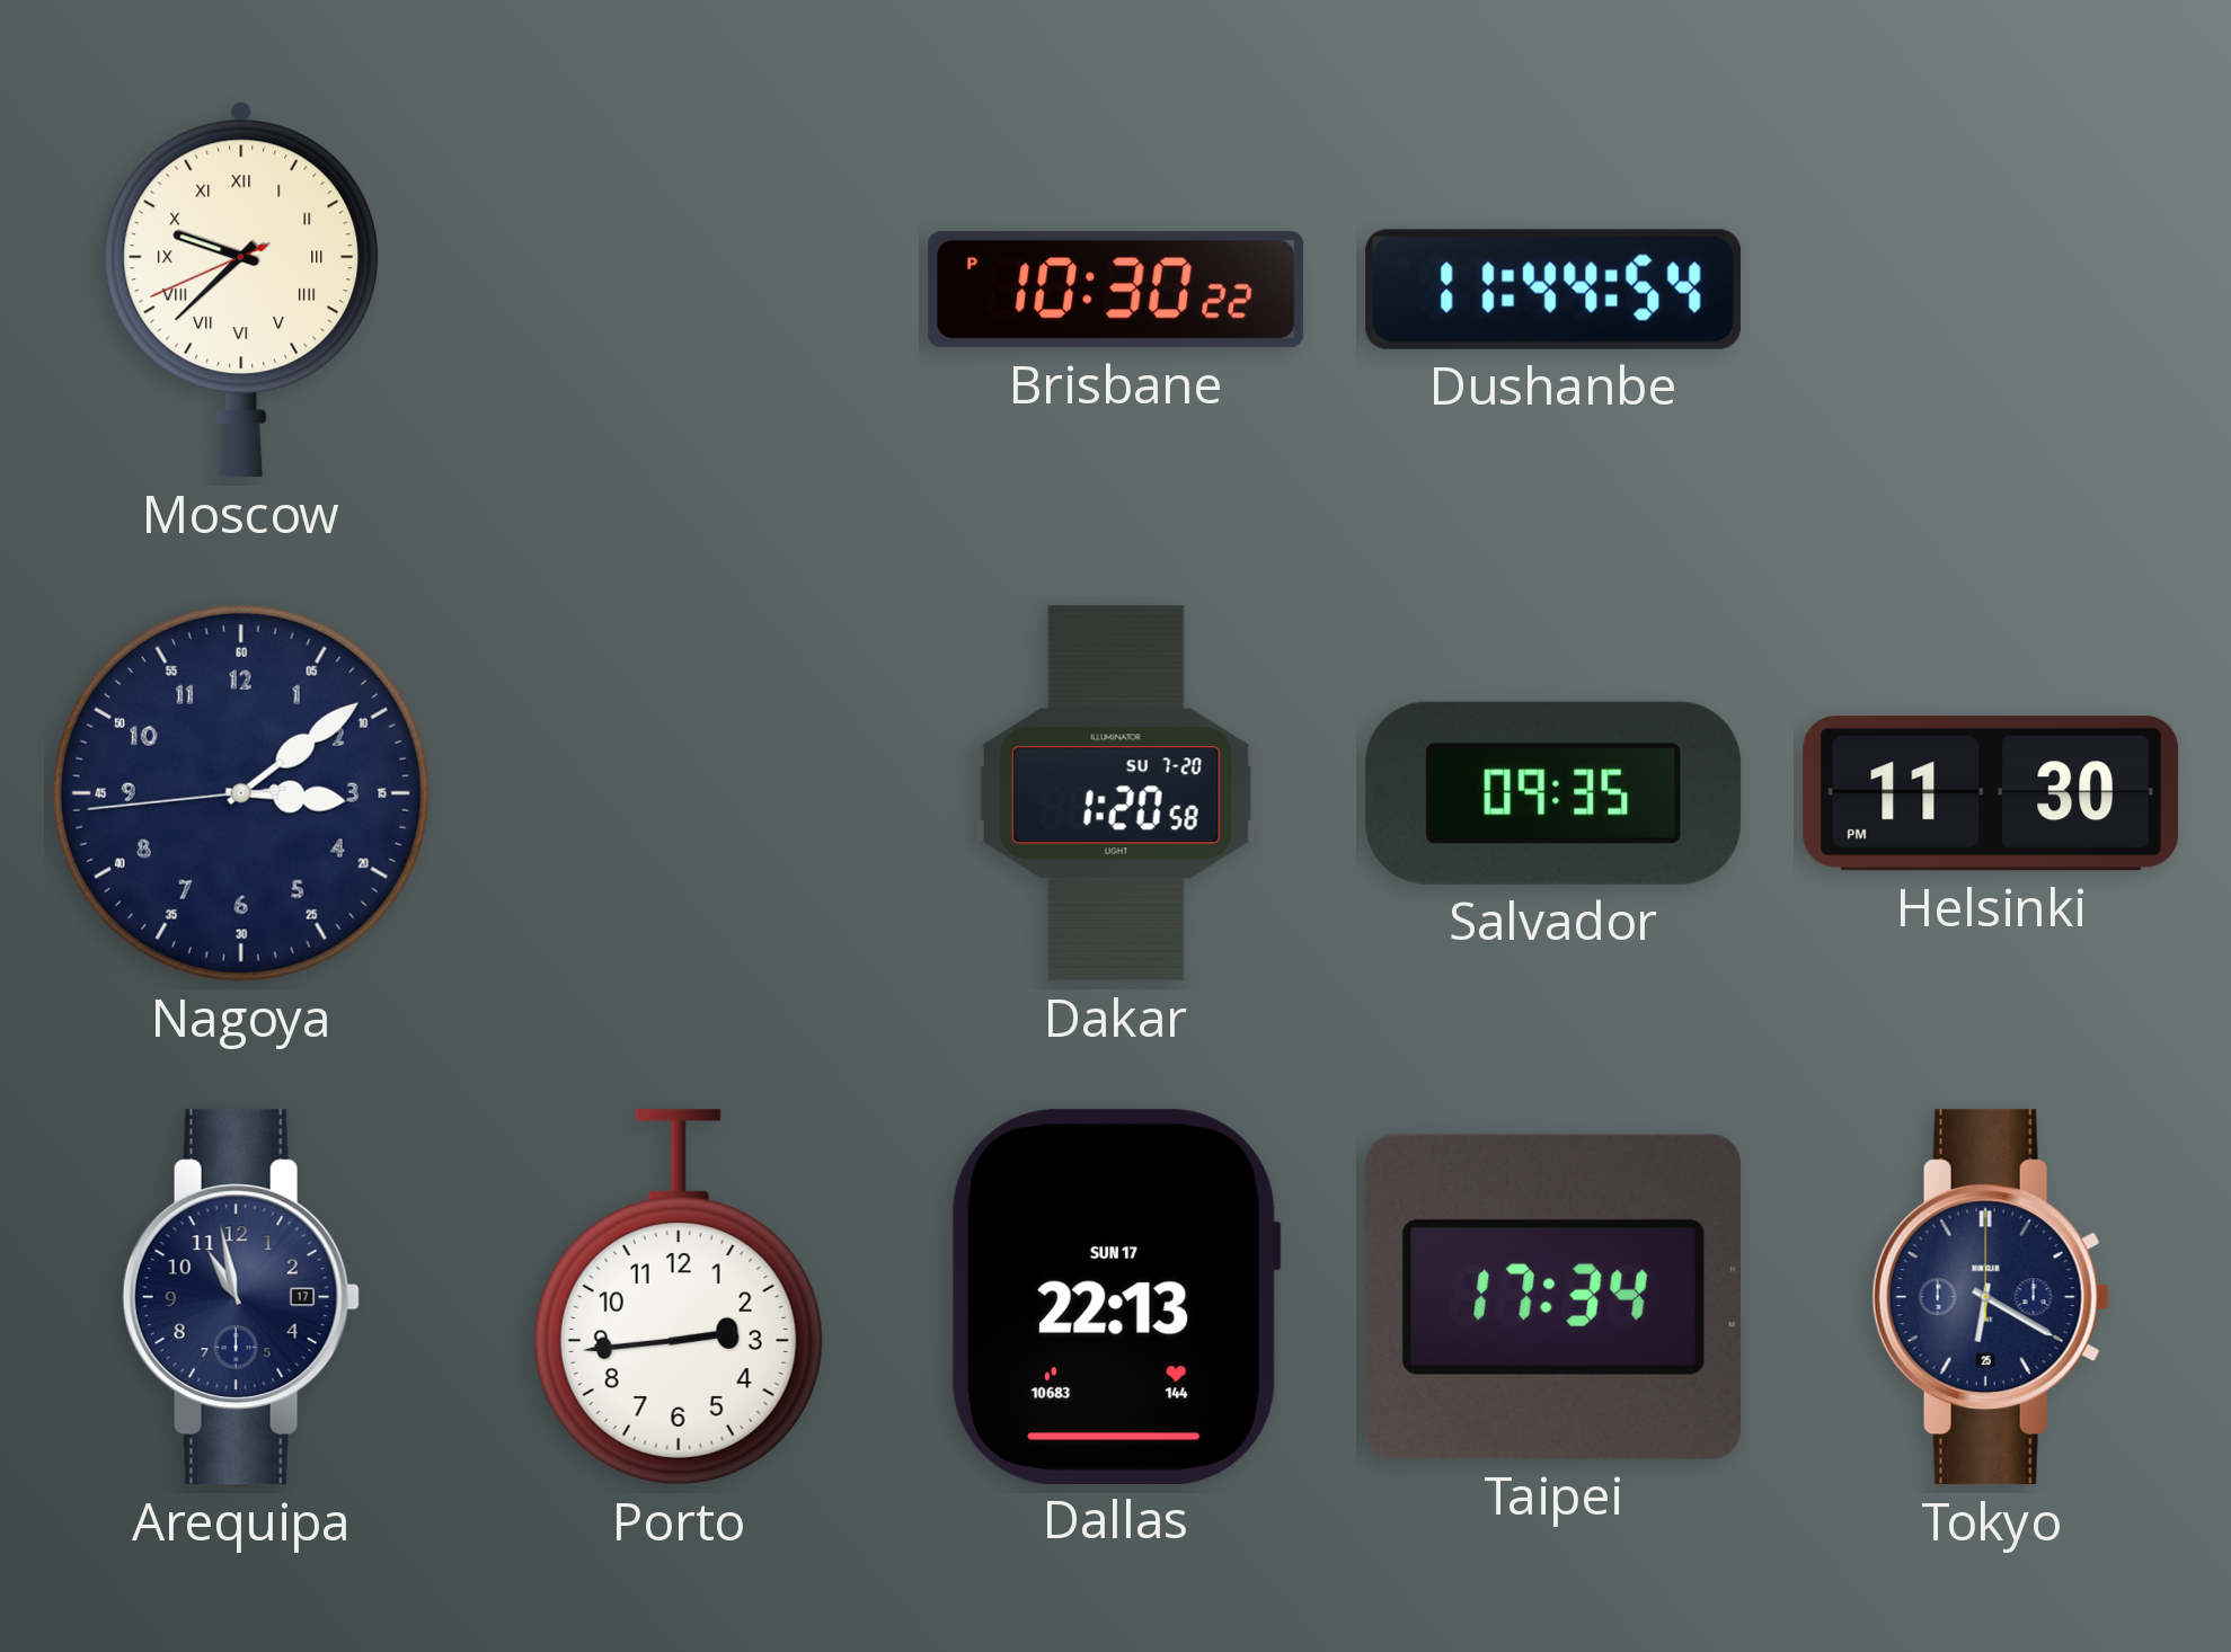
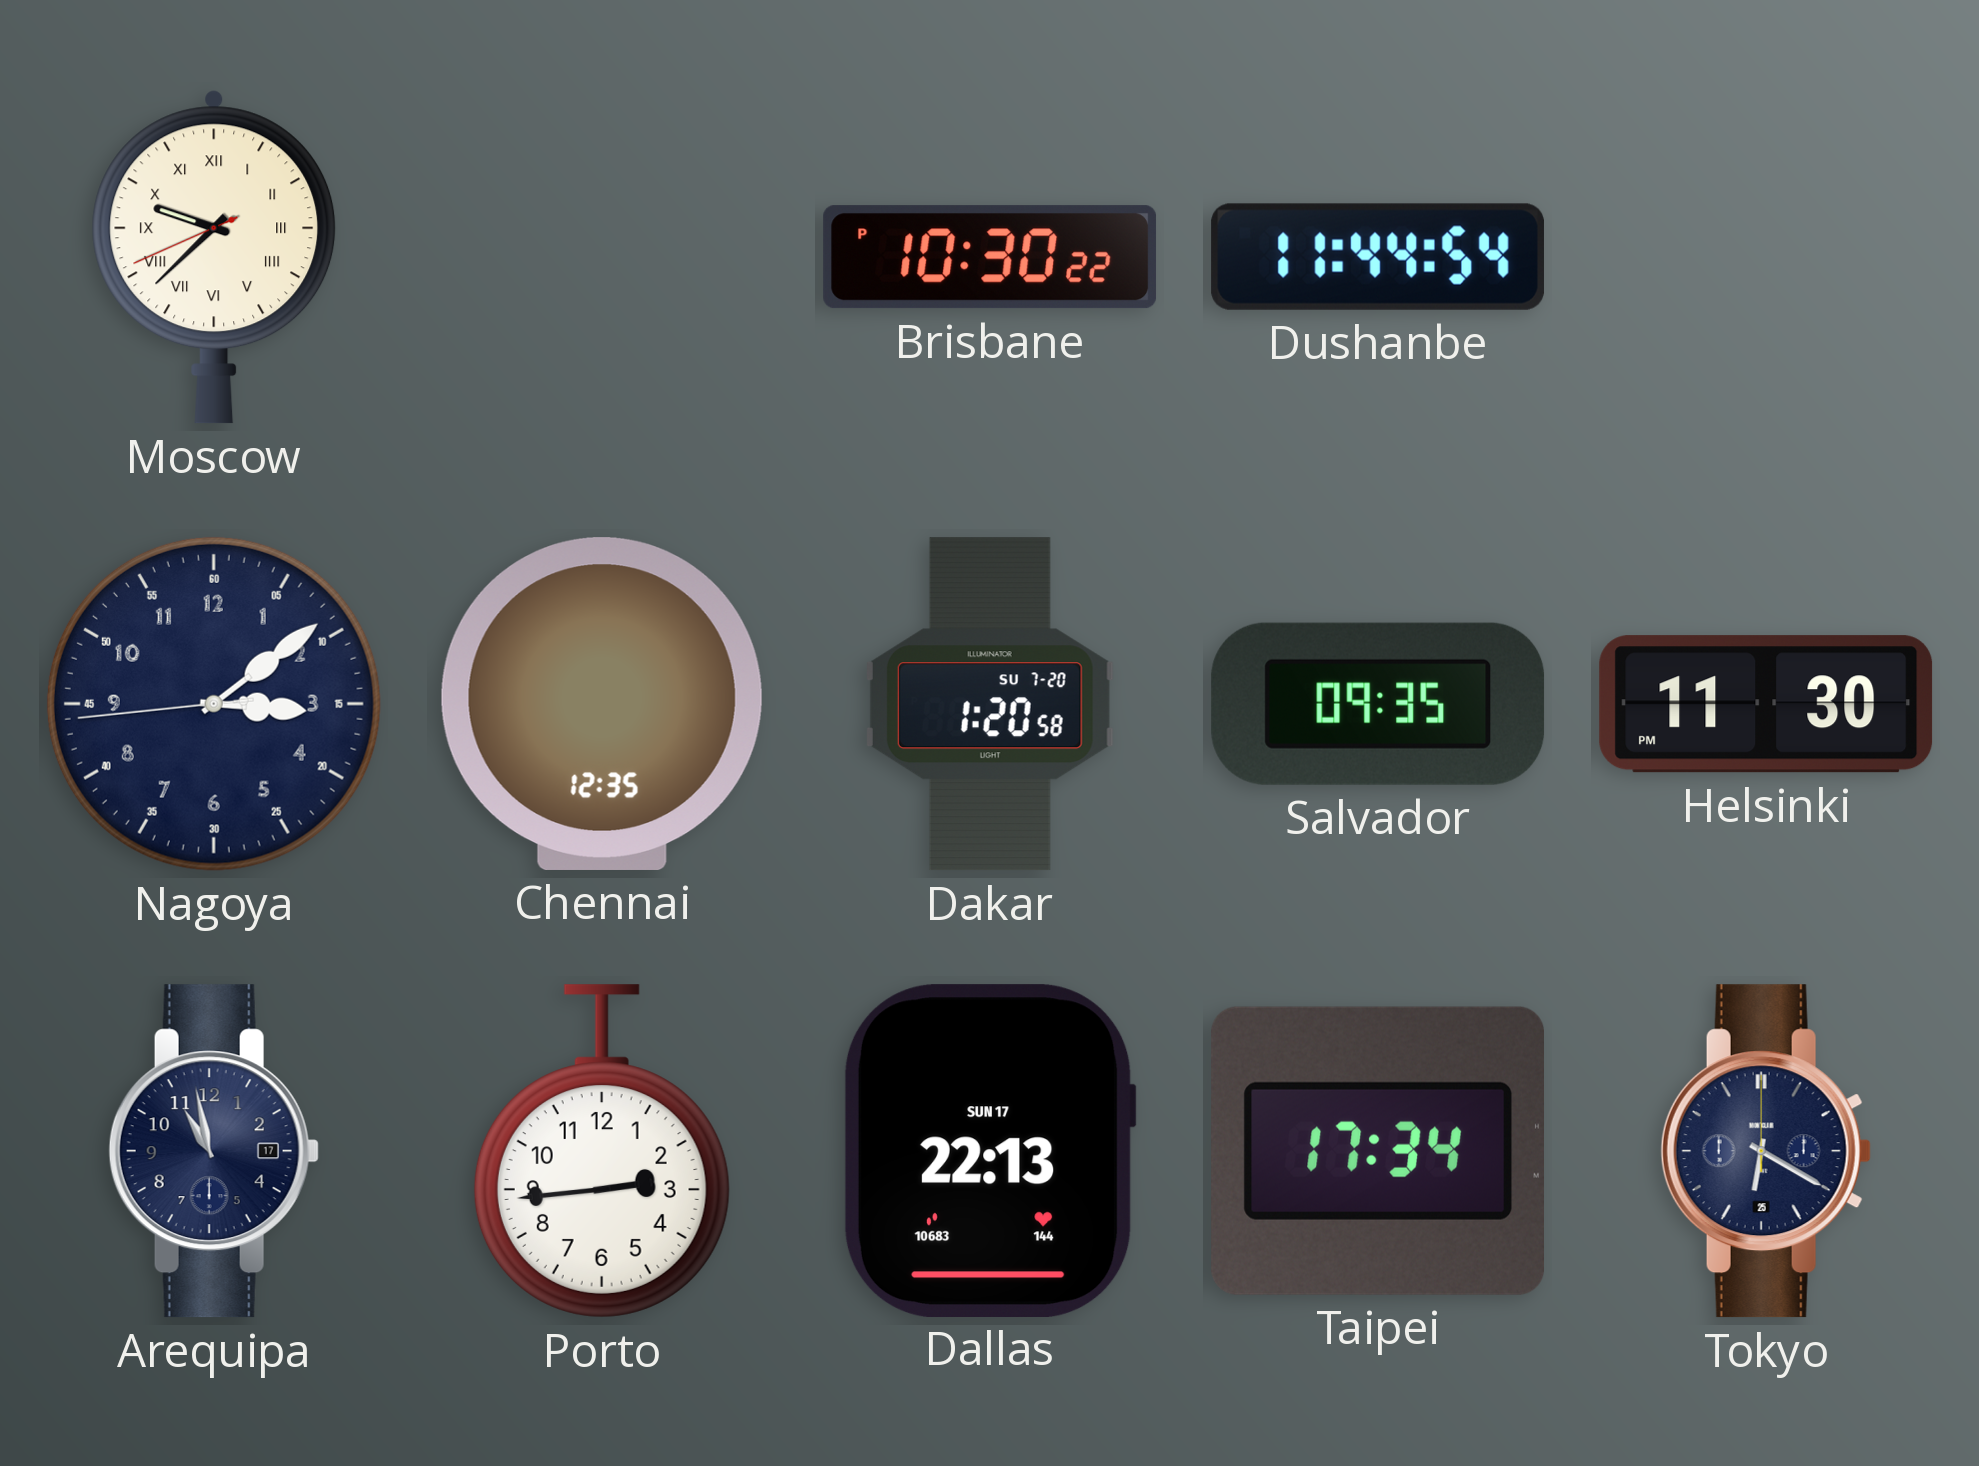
Chennai: none -> 12:35 (602, 704)
